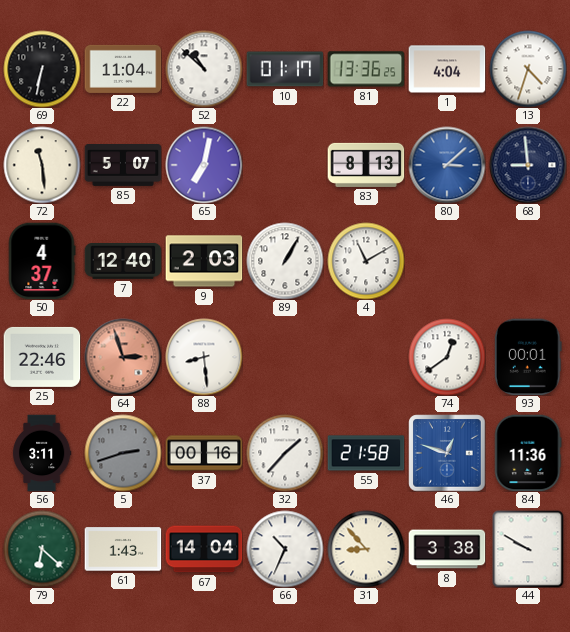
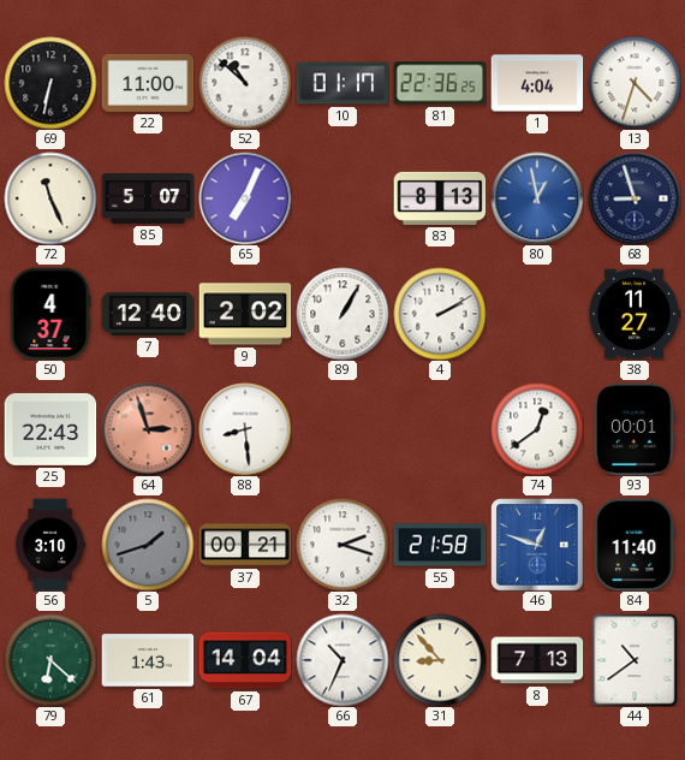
22: 11:04 -> 11:00 (148, 83)
81: 13:36 -> 22:36 (440, 83)
72: 11:29 -> 11:26 (50, 198)
65: 7:02 -> 7:04 (245, 198)
80: 3:08 -> 12:58 (537, 198)
68: 8:59 -> 8:57 (635, 198)
9: 2:03 -> 2:02 (245, 314)
4: 11:10 -> 2:10 (440, 314)
38: none -> 11:27 (635, 314)
25: 22:46 -> 22:43 (50, 429)
56: 3:11 -> 3:10 (50, 545)
5: 2:42 -> 1:42 (148, 545)
37: 00:16 -> 00:21 (245, 545)
32: 1:37 -> 2:18 (342, 545)
84: 11:36 -> 11:40 (635, 545)
8: 3:38 -> 7:13 (537, 660)
44: 9:50 -> 10:39 (635, 660)
